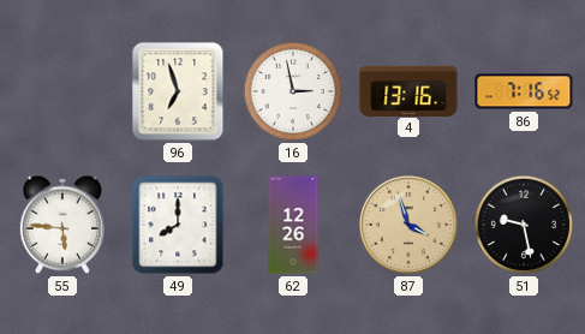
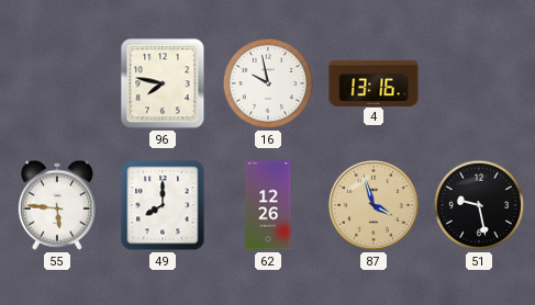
96: 6:57 -> 7:47 (163, 83)
16: 2:58 -> 9:58 (268, 83)
86: 7:16 -> none (524, 91)
